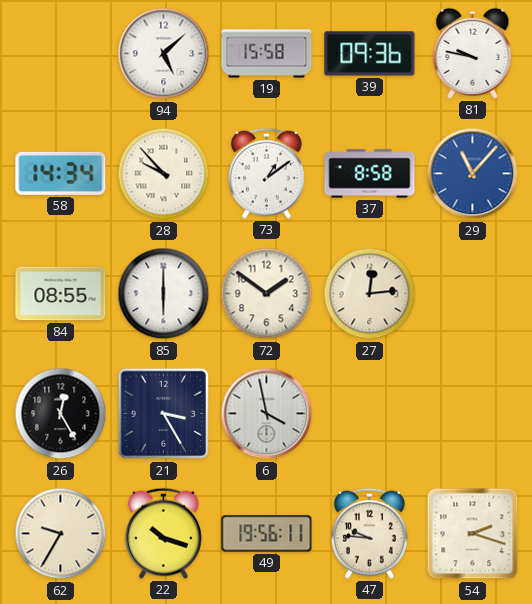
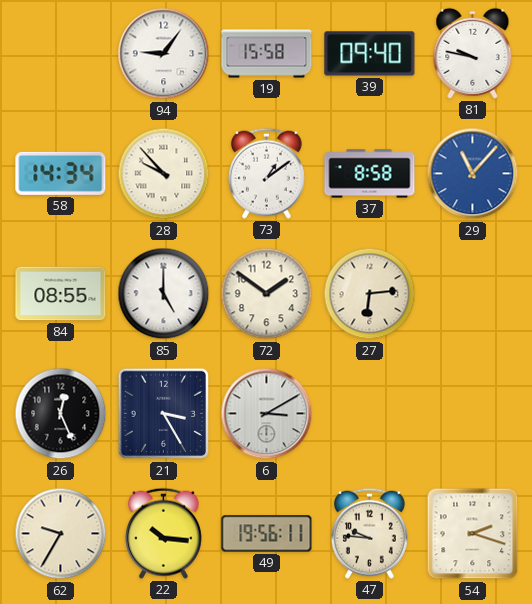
94: 5:08 -> 9:06 (164, 54)
39: 09:36 -> 09:40 (370, 54)
85: 6:00 -> 5:00 (164, 294)
27: 12:14 -> 6:14 (370, 294)
26: 12:25 -> 12:26 (61, 414)
6: 3:58 -> 3:10 (267, 414)
22: 10:18 -> 10:16 (163, 533)
